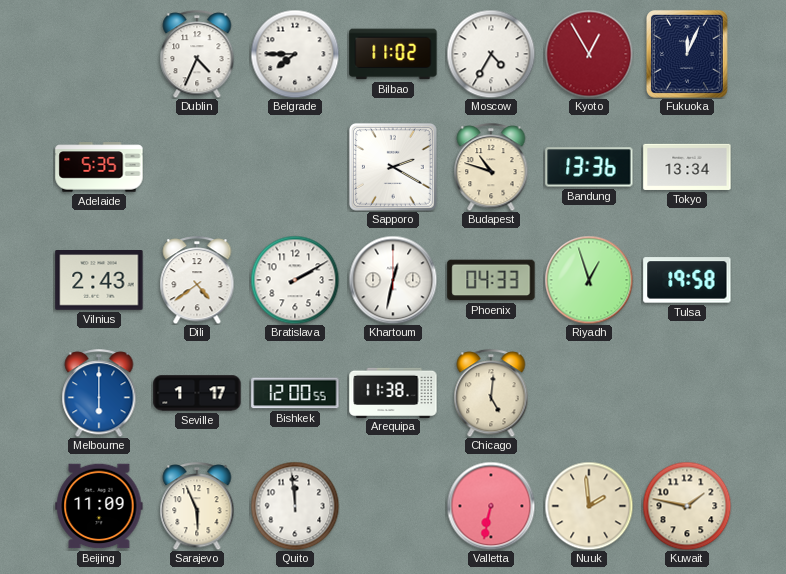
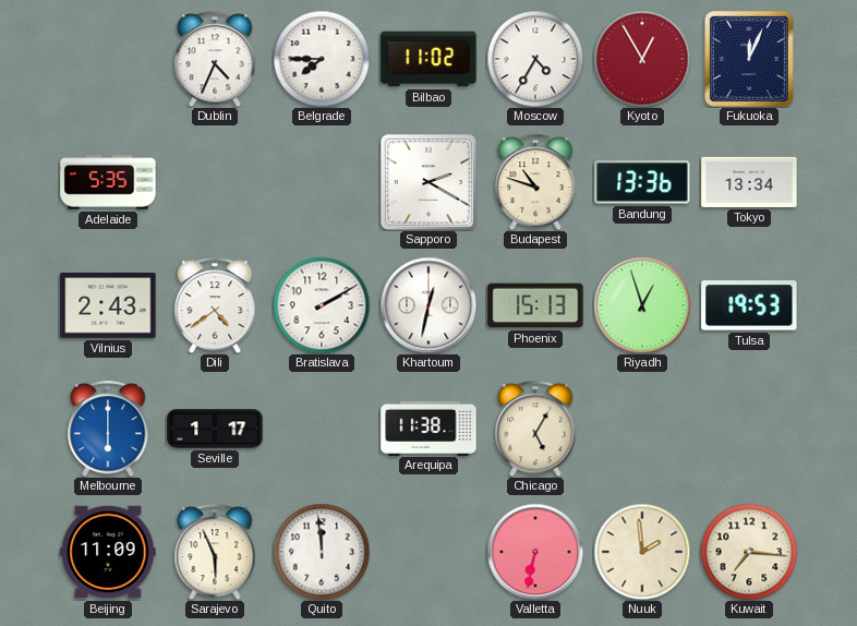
Phoenix: 04:33 -> 15:13 (535, 305)
Tulsa: 19:58 -> 19:53 (749, 305)
Bishkek: 12:00 -> none (295, 393)
Chicago: 5:01 -> 5:05 (535, 429)
Kuwait: 1:47 -> 7:16 (749, 552)
